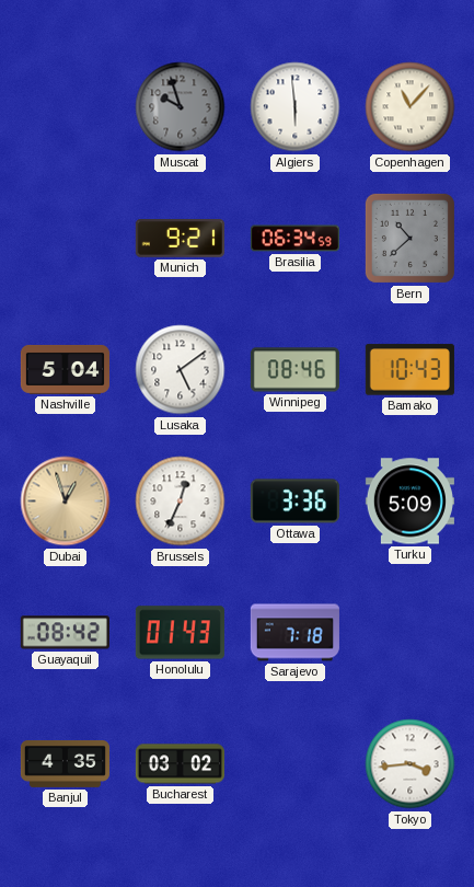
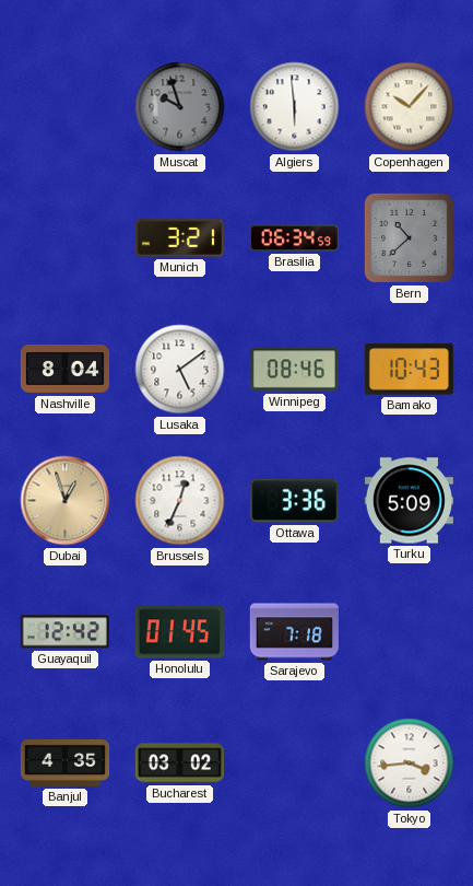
Copenhagen: 11:07 -> 10:07 (410, 107)
Munich: 9:21 -> 3:21 (179, 238)
Nashville: 5:04 -> 8:04 (64, 370)
Guayaquil: 08:42 -> 12:42 (64, 632)
Honolulu: 01:43 -> 01:45 (179, 632)
